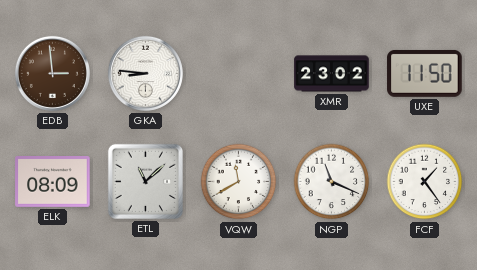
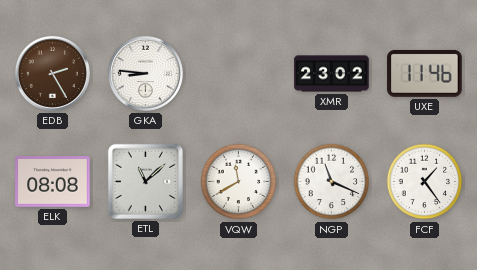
EDB: 2:59 -> 2:25 (52, 73)
UXE: 11:50 -> 11:46 (425, 73)
ELK: 08:09 -> 08:08 (53, 182)
